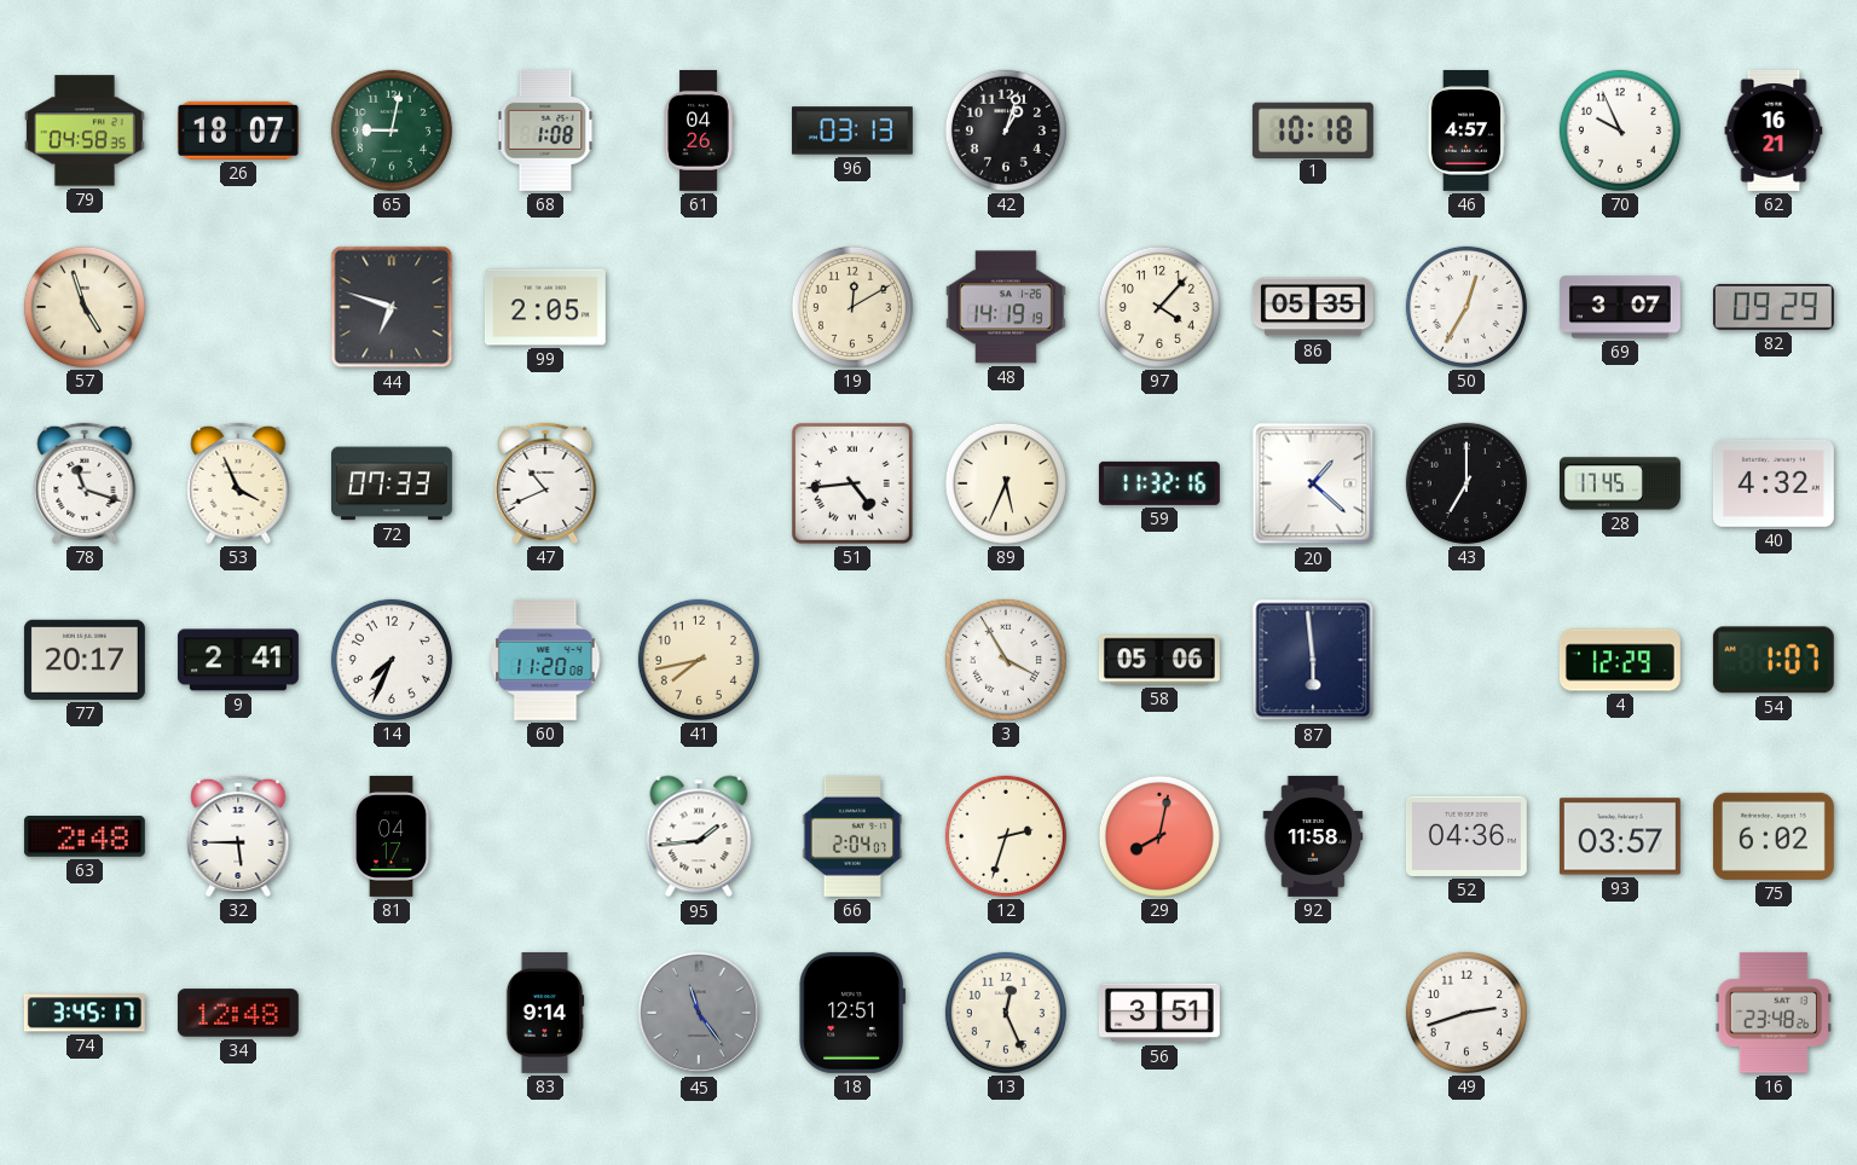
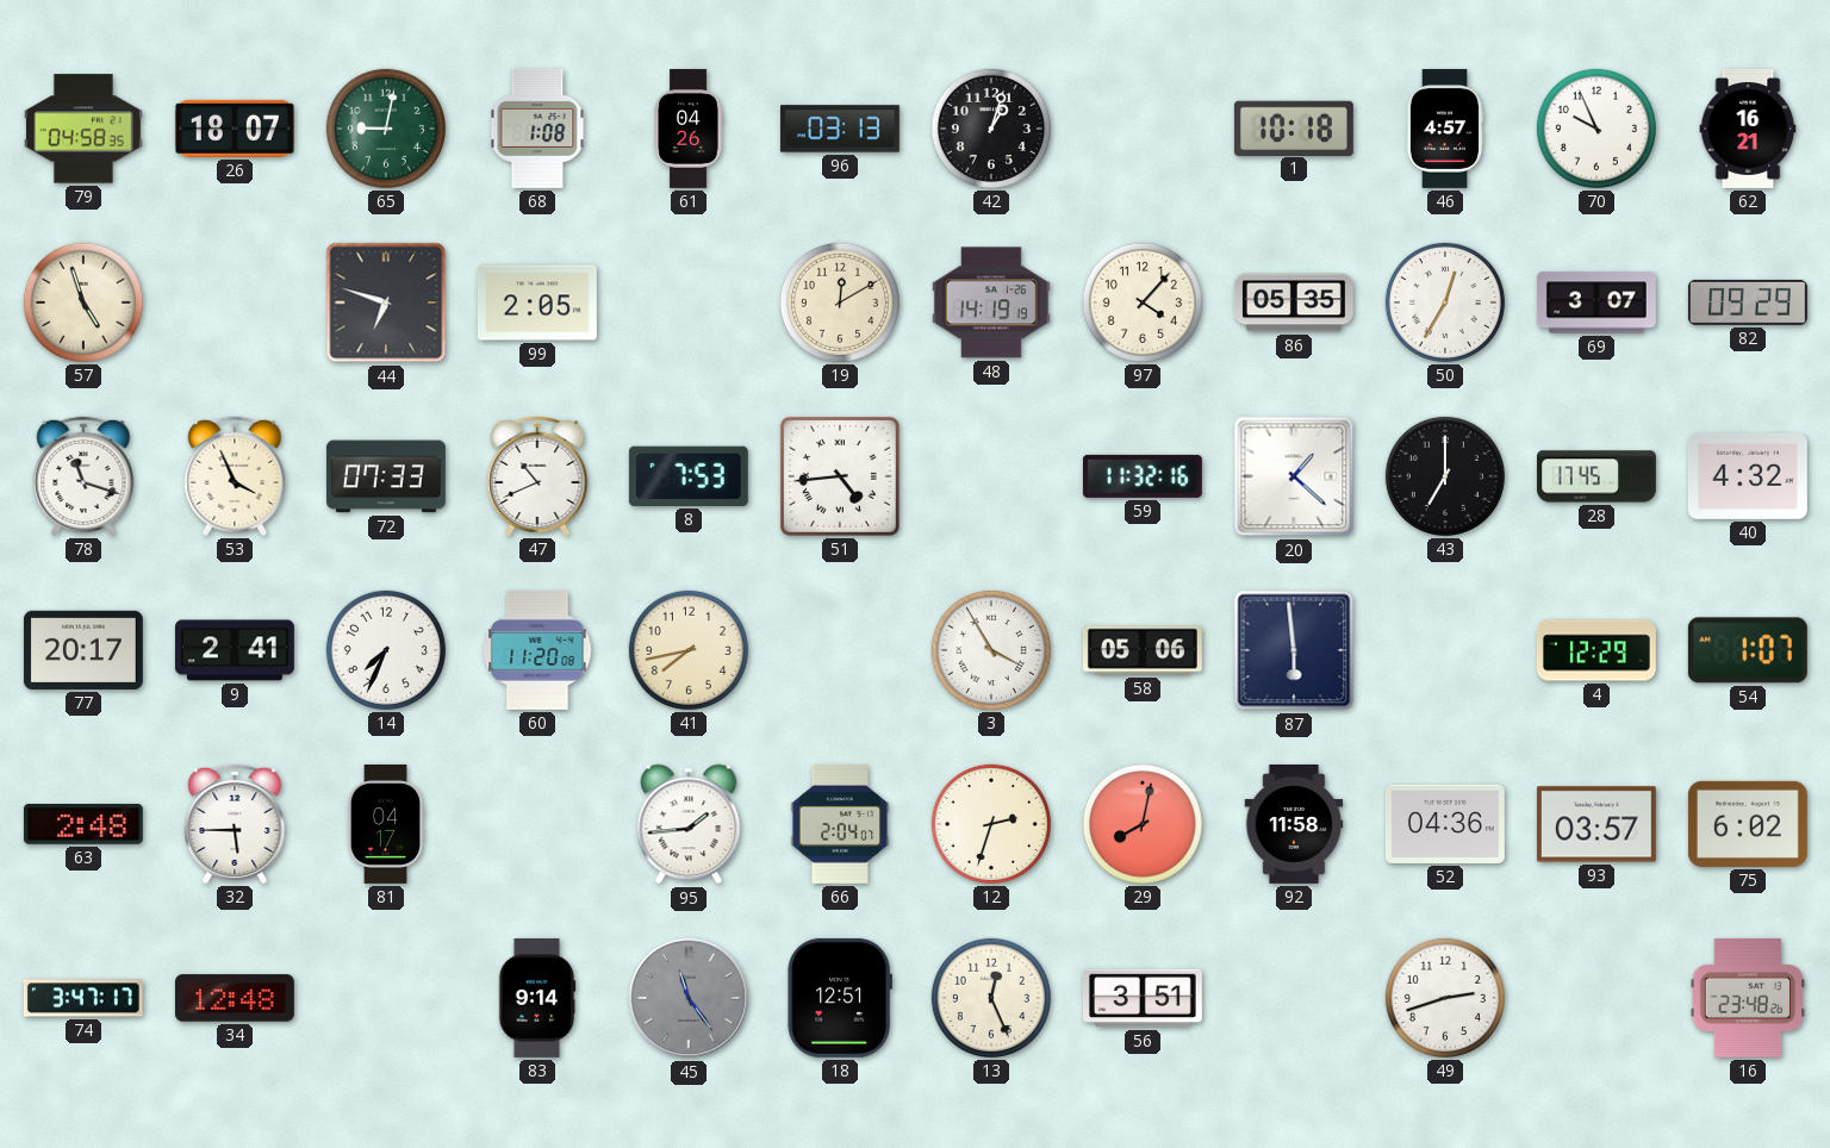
8: none -> 7:53 (689, 476)
89: 5:34 -> none (1006, 483)
74: 3:45 -> 3:47 (83, 998)
